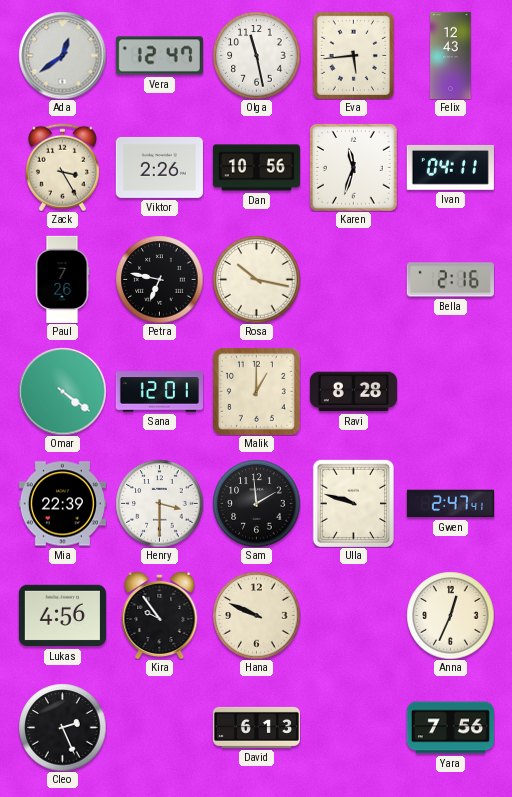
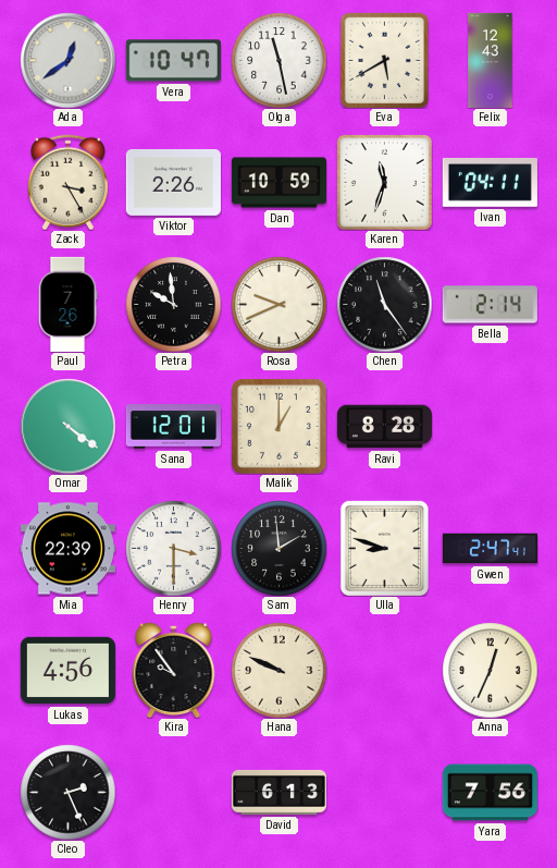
Vera: 12:47 -> 10:47 (173, 61)
Eva: 5:44 -> 5:40 (384, 60)
Dan: 10:56 -> 10:59 (278, 183)
Petra: 6:47 -> 9:59 (173, 304)
Rosa: 10:17 -> 9:41 (278, 304)
Chen: none -> 11:24 (384, 304)
Bella: 2:16 -> 2:14 (490, 305)
Ulla: 9:48 -> 8:48 (384, 548)
